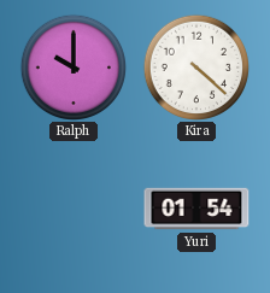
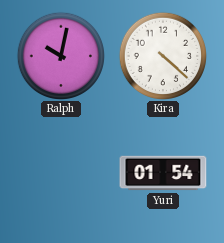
Ralph: 10:00 -> 10:02 (60, 55)
